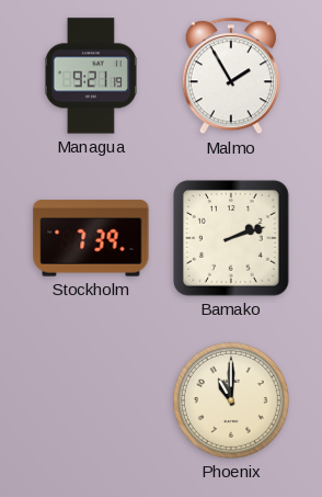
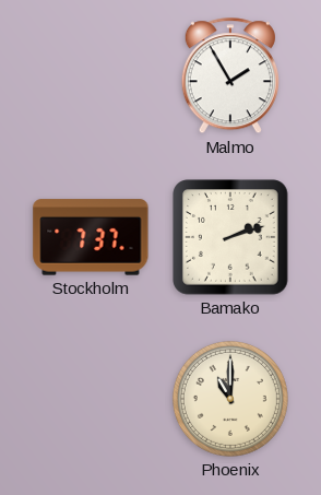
Managua: 9:21 -> none (91, 76)
Stockholm: 7:39 -> 7:37 (91, 237)
